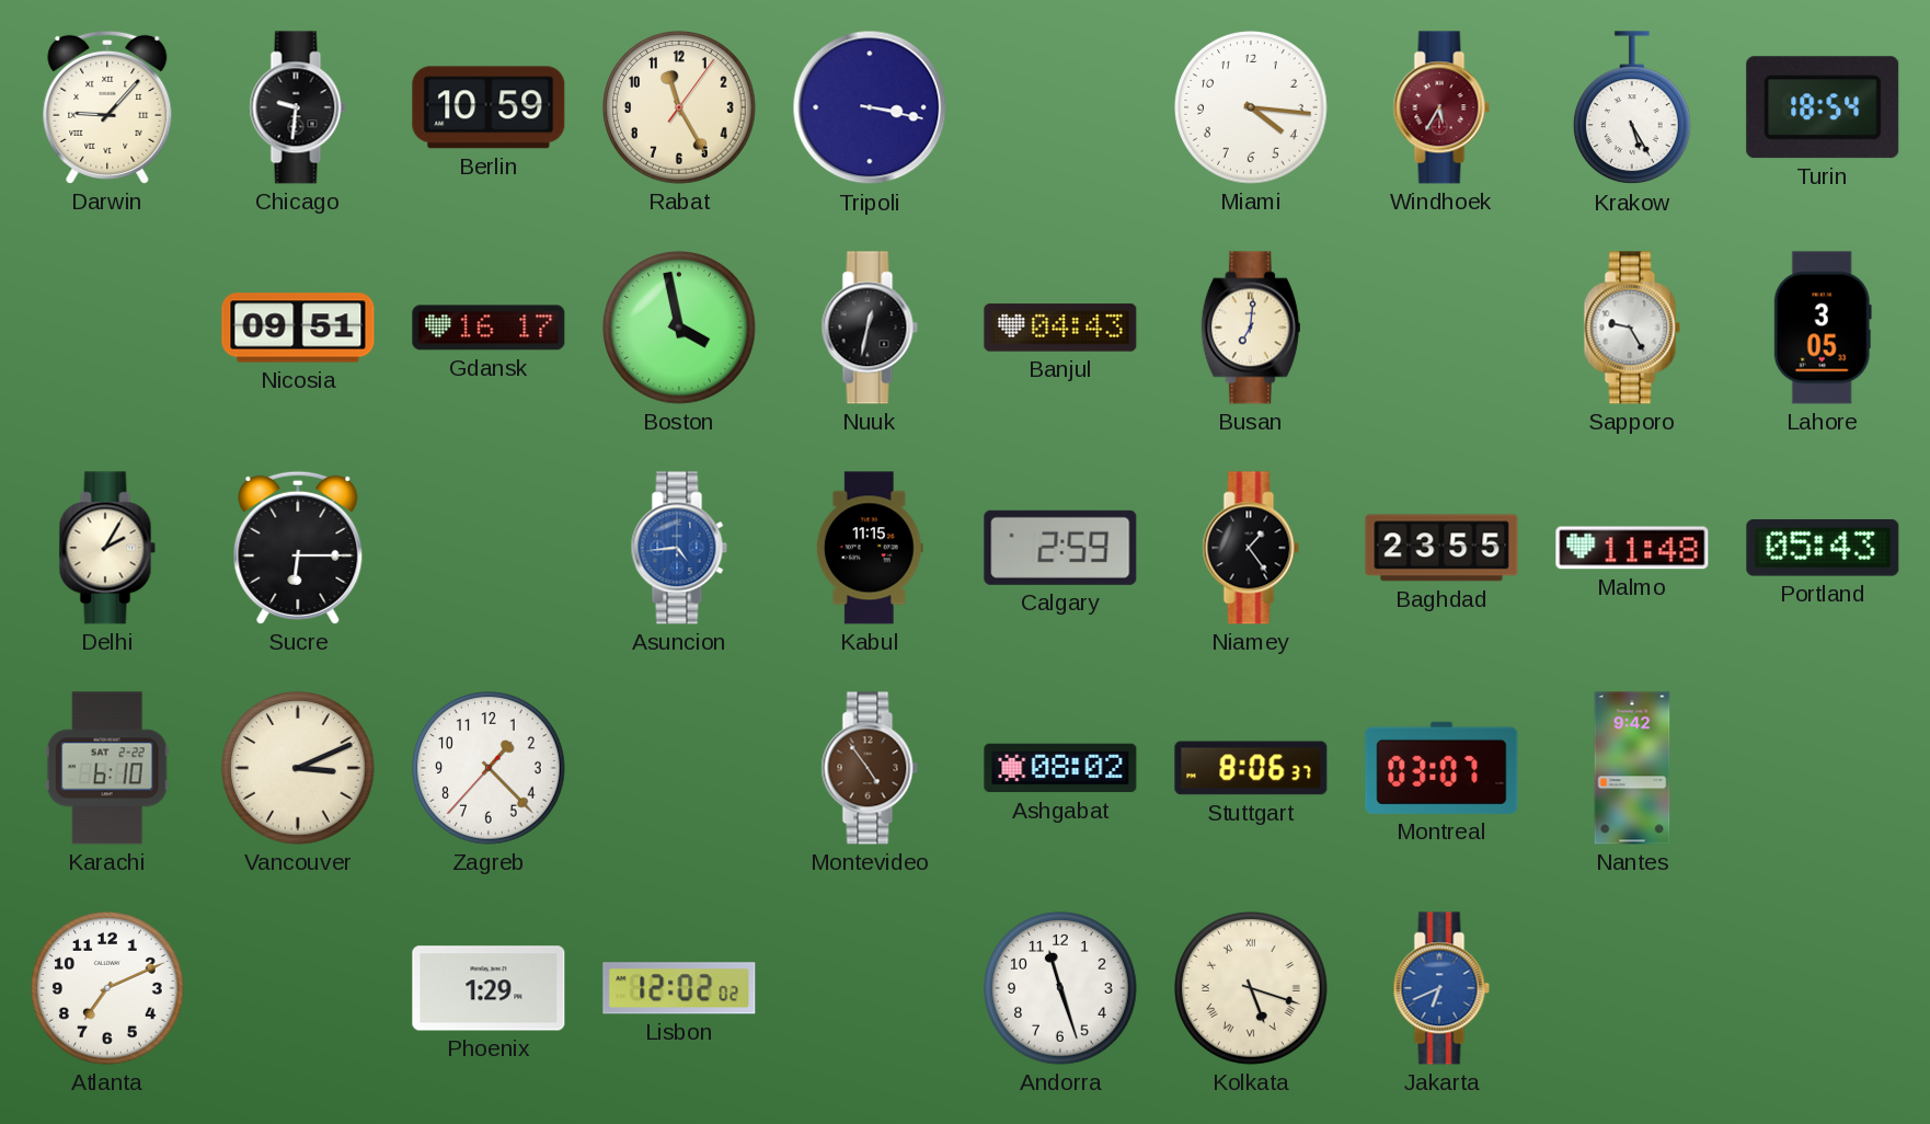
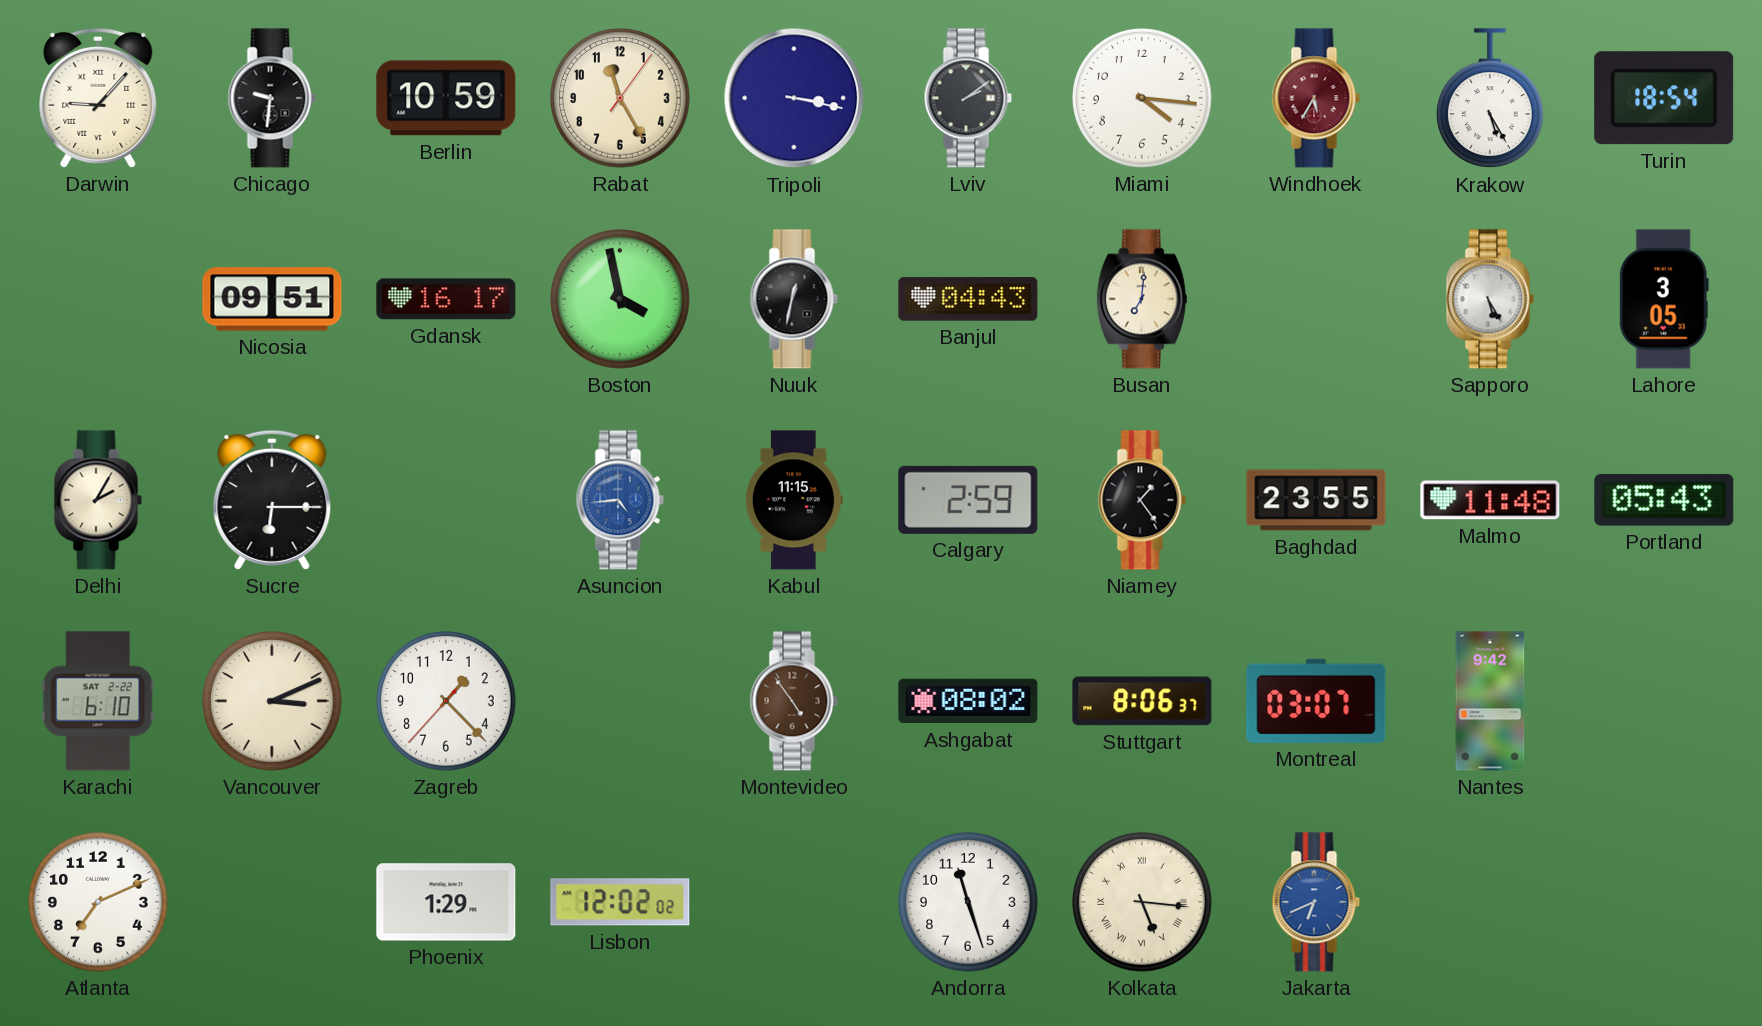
Lviv: none -> 2:09 (968, 98)
Sapporo: 9:25 -> 5:25 (1490, 299)
Kolkata: 5:18 -> 5:16 (1142, 902)
